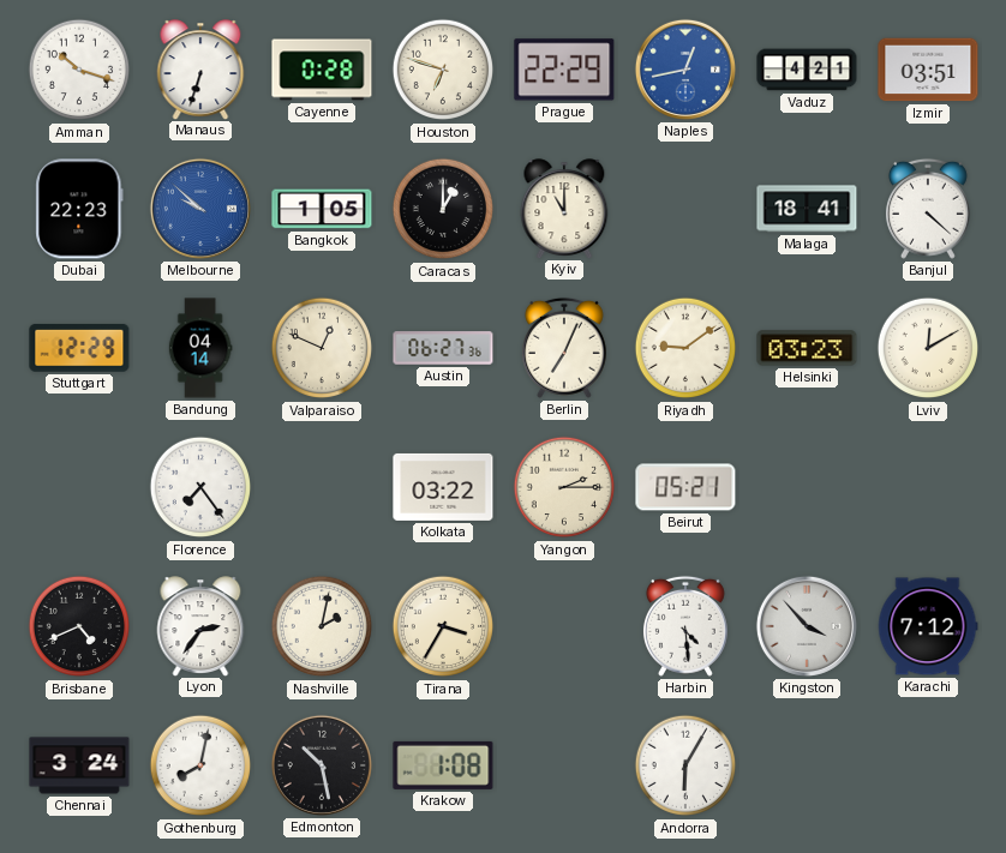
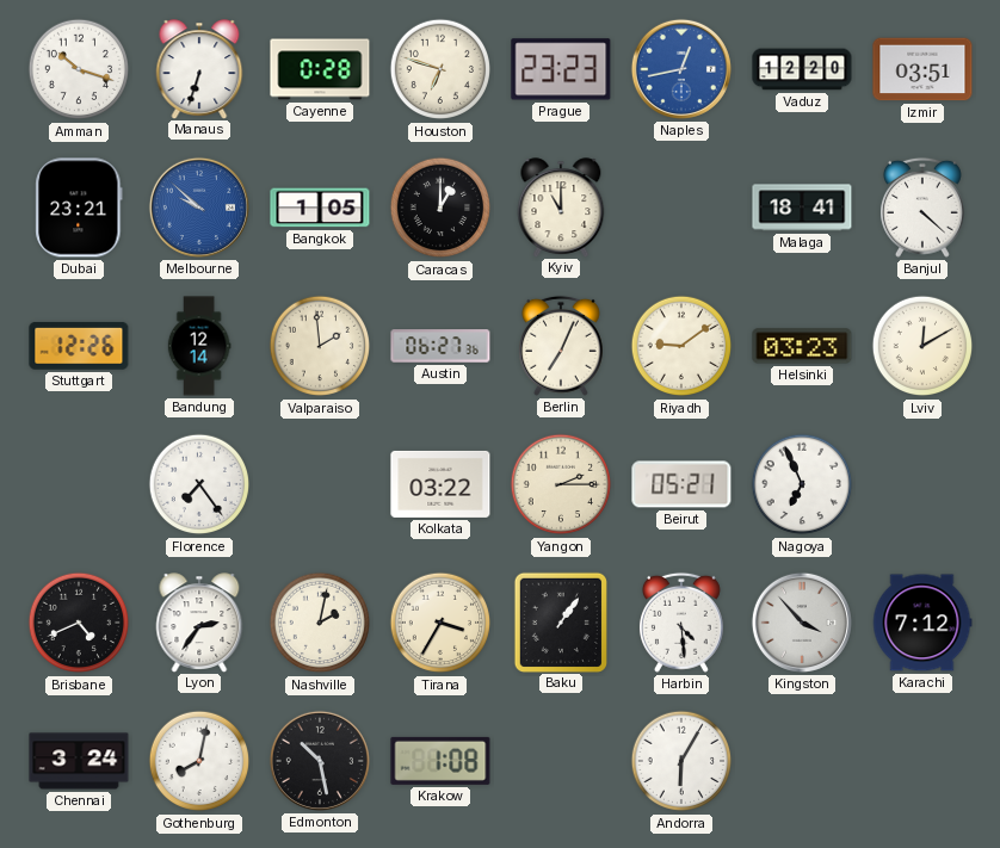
Prague: 22:29 -> 23:23 (561, 69)
Vaduz: 4:21 -> 12:20 (802, 69)
Dubai: 22:23 -> 23:21 (79, 208)
Stuttgart: 12:29 -> 12:26 (79, 346)
Bandung: 04:14 -> 12:14 (199, 346)
Valparaiso: 12:49 -> 1:59 (320, 346)
Nagoya: none -> 6:56 (802, 484)
Baku: none -> 1:06 (560, 621)
